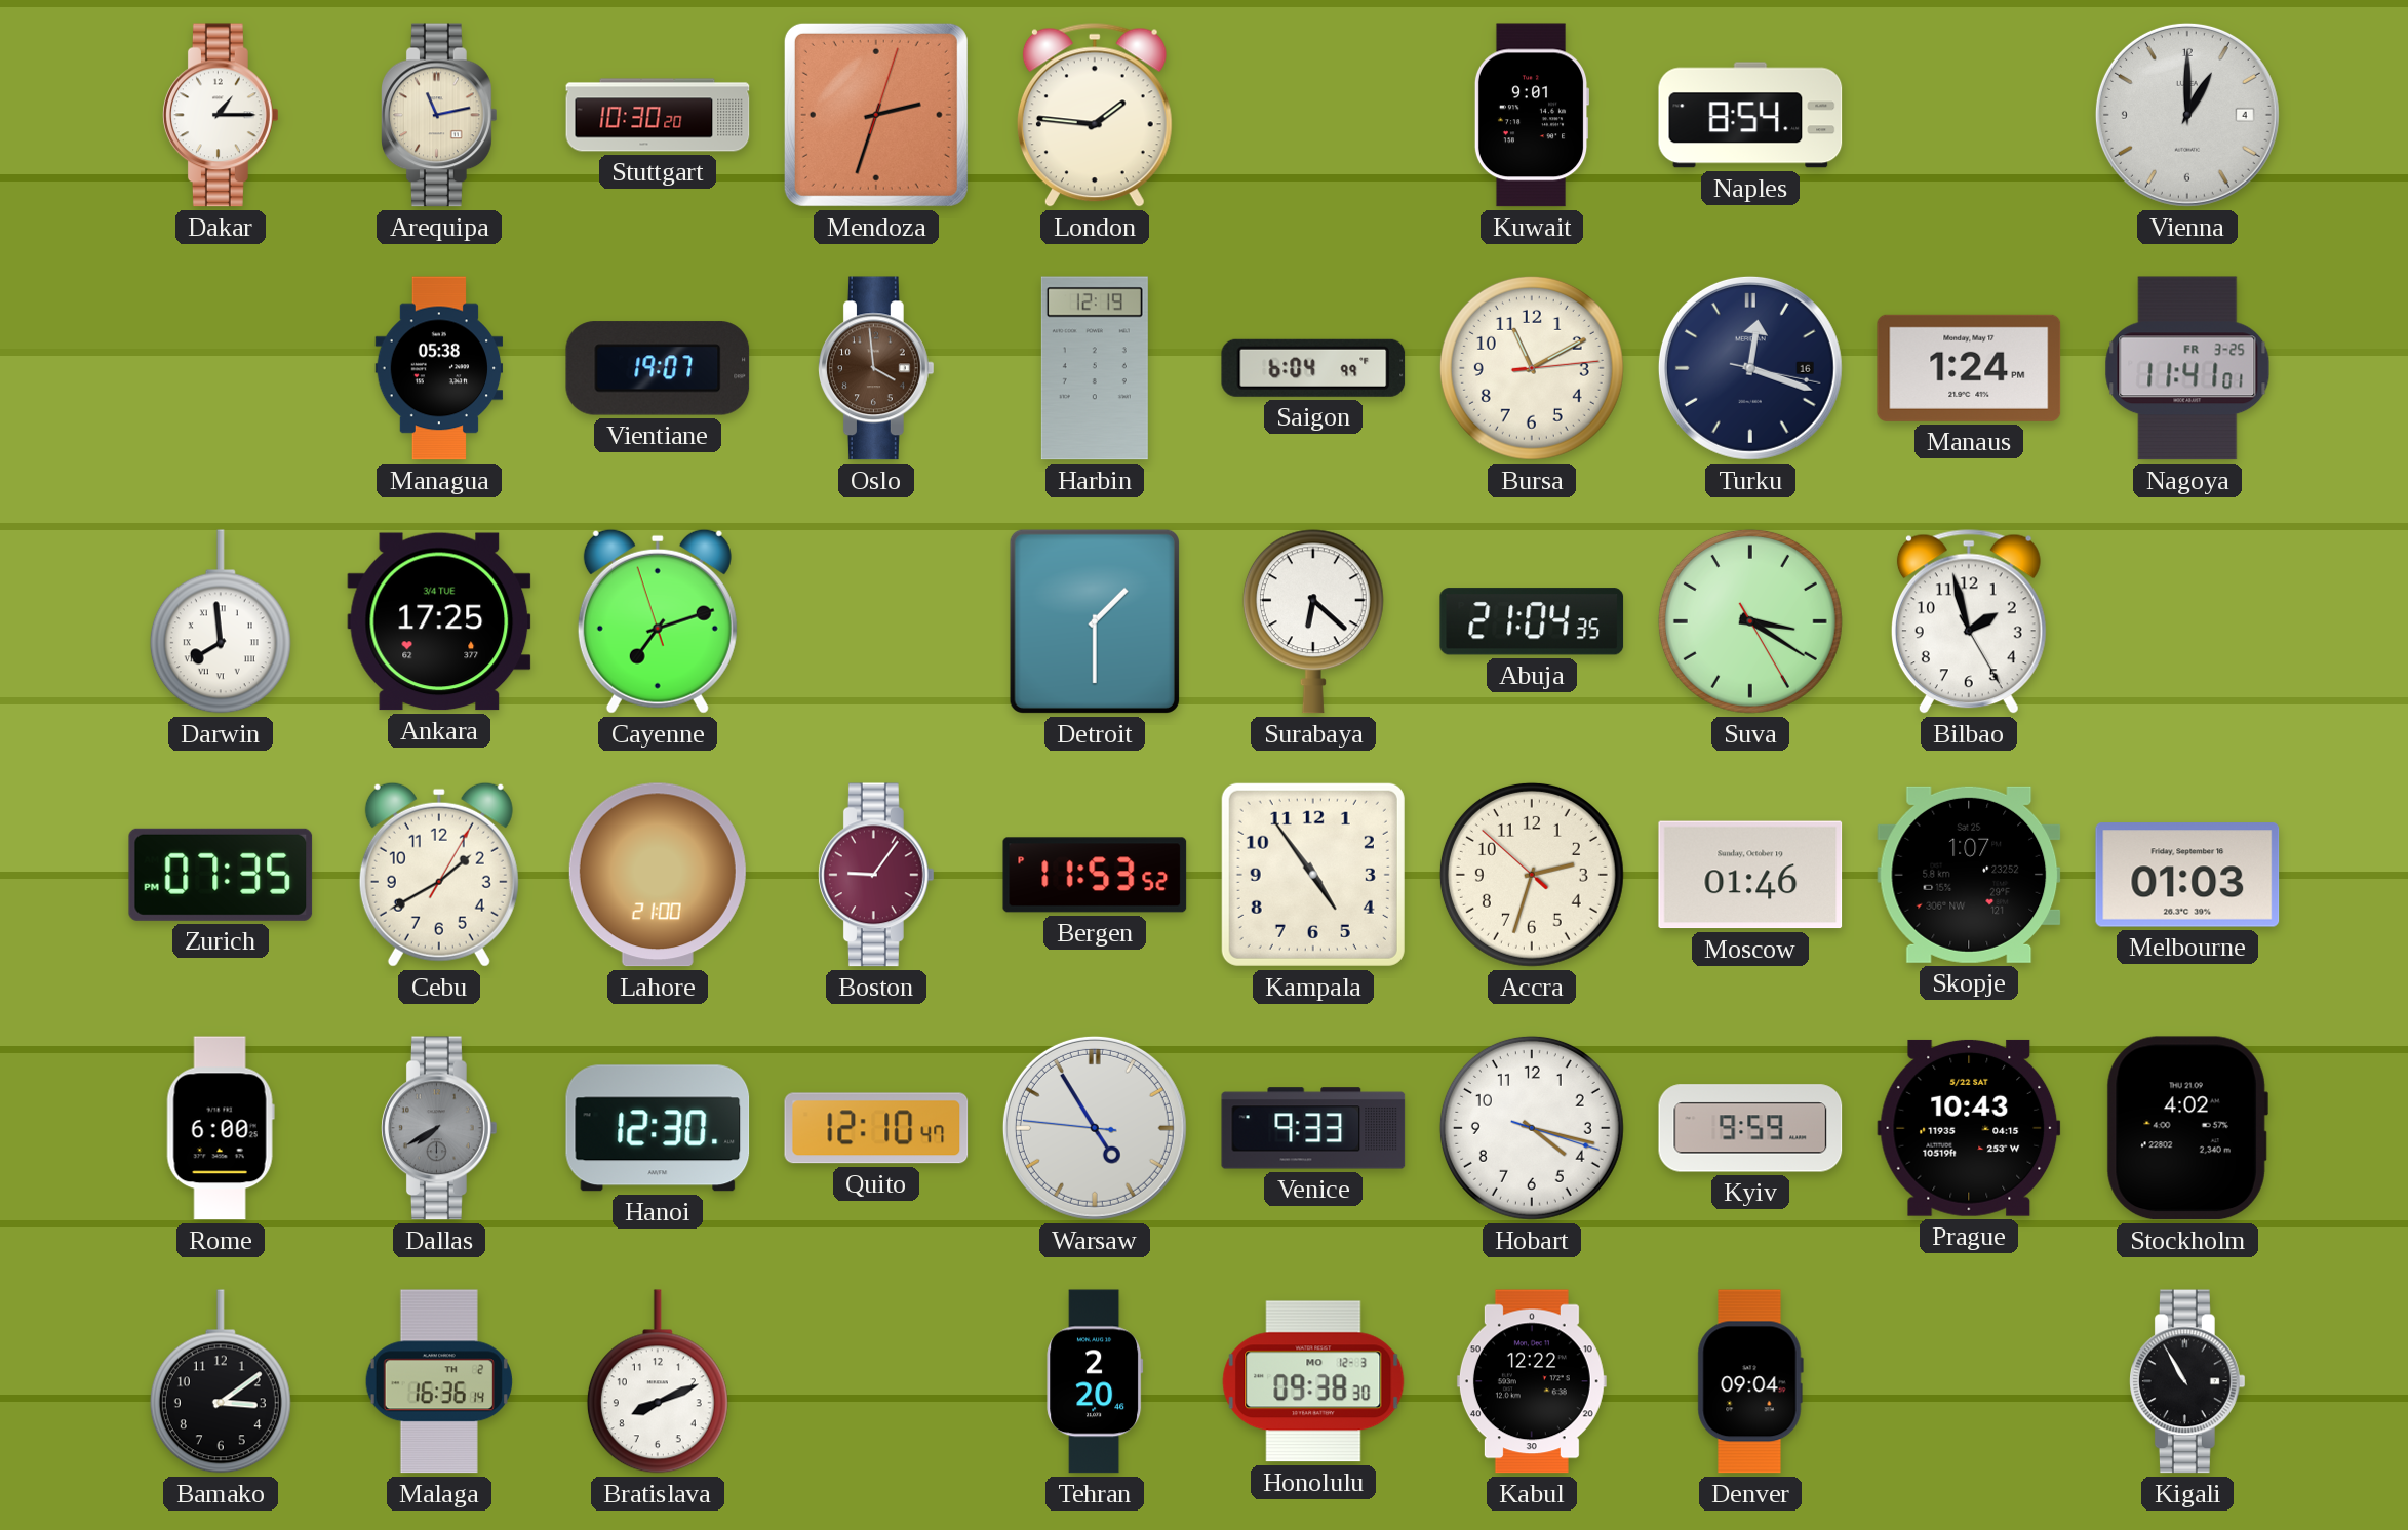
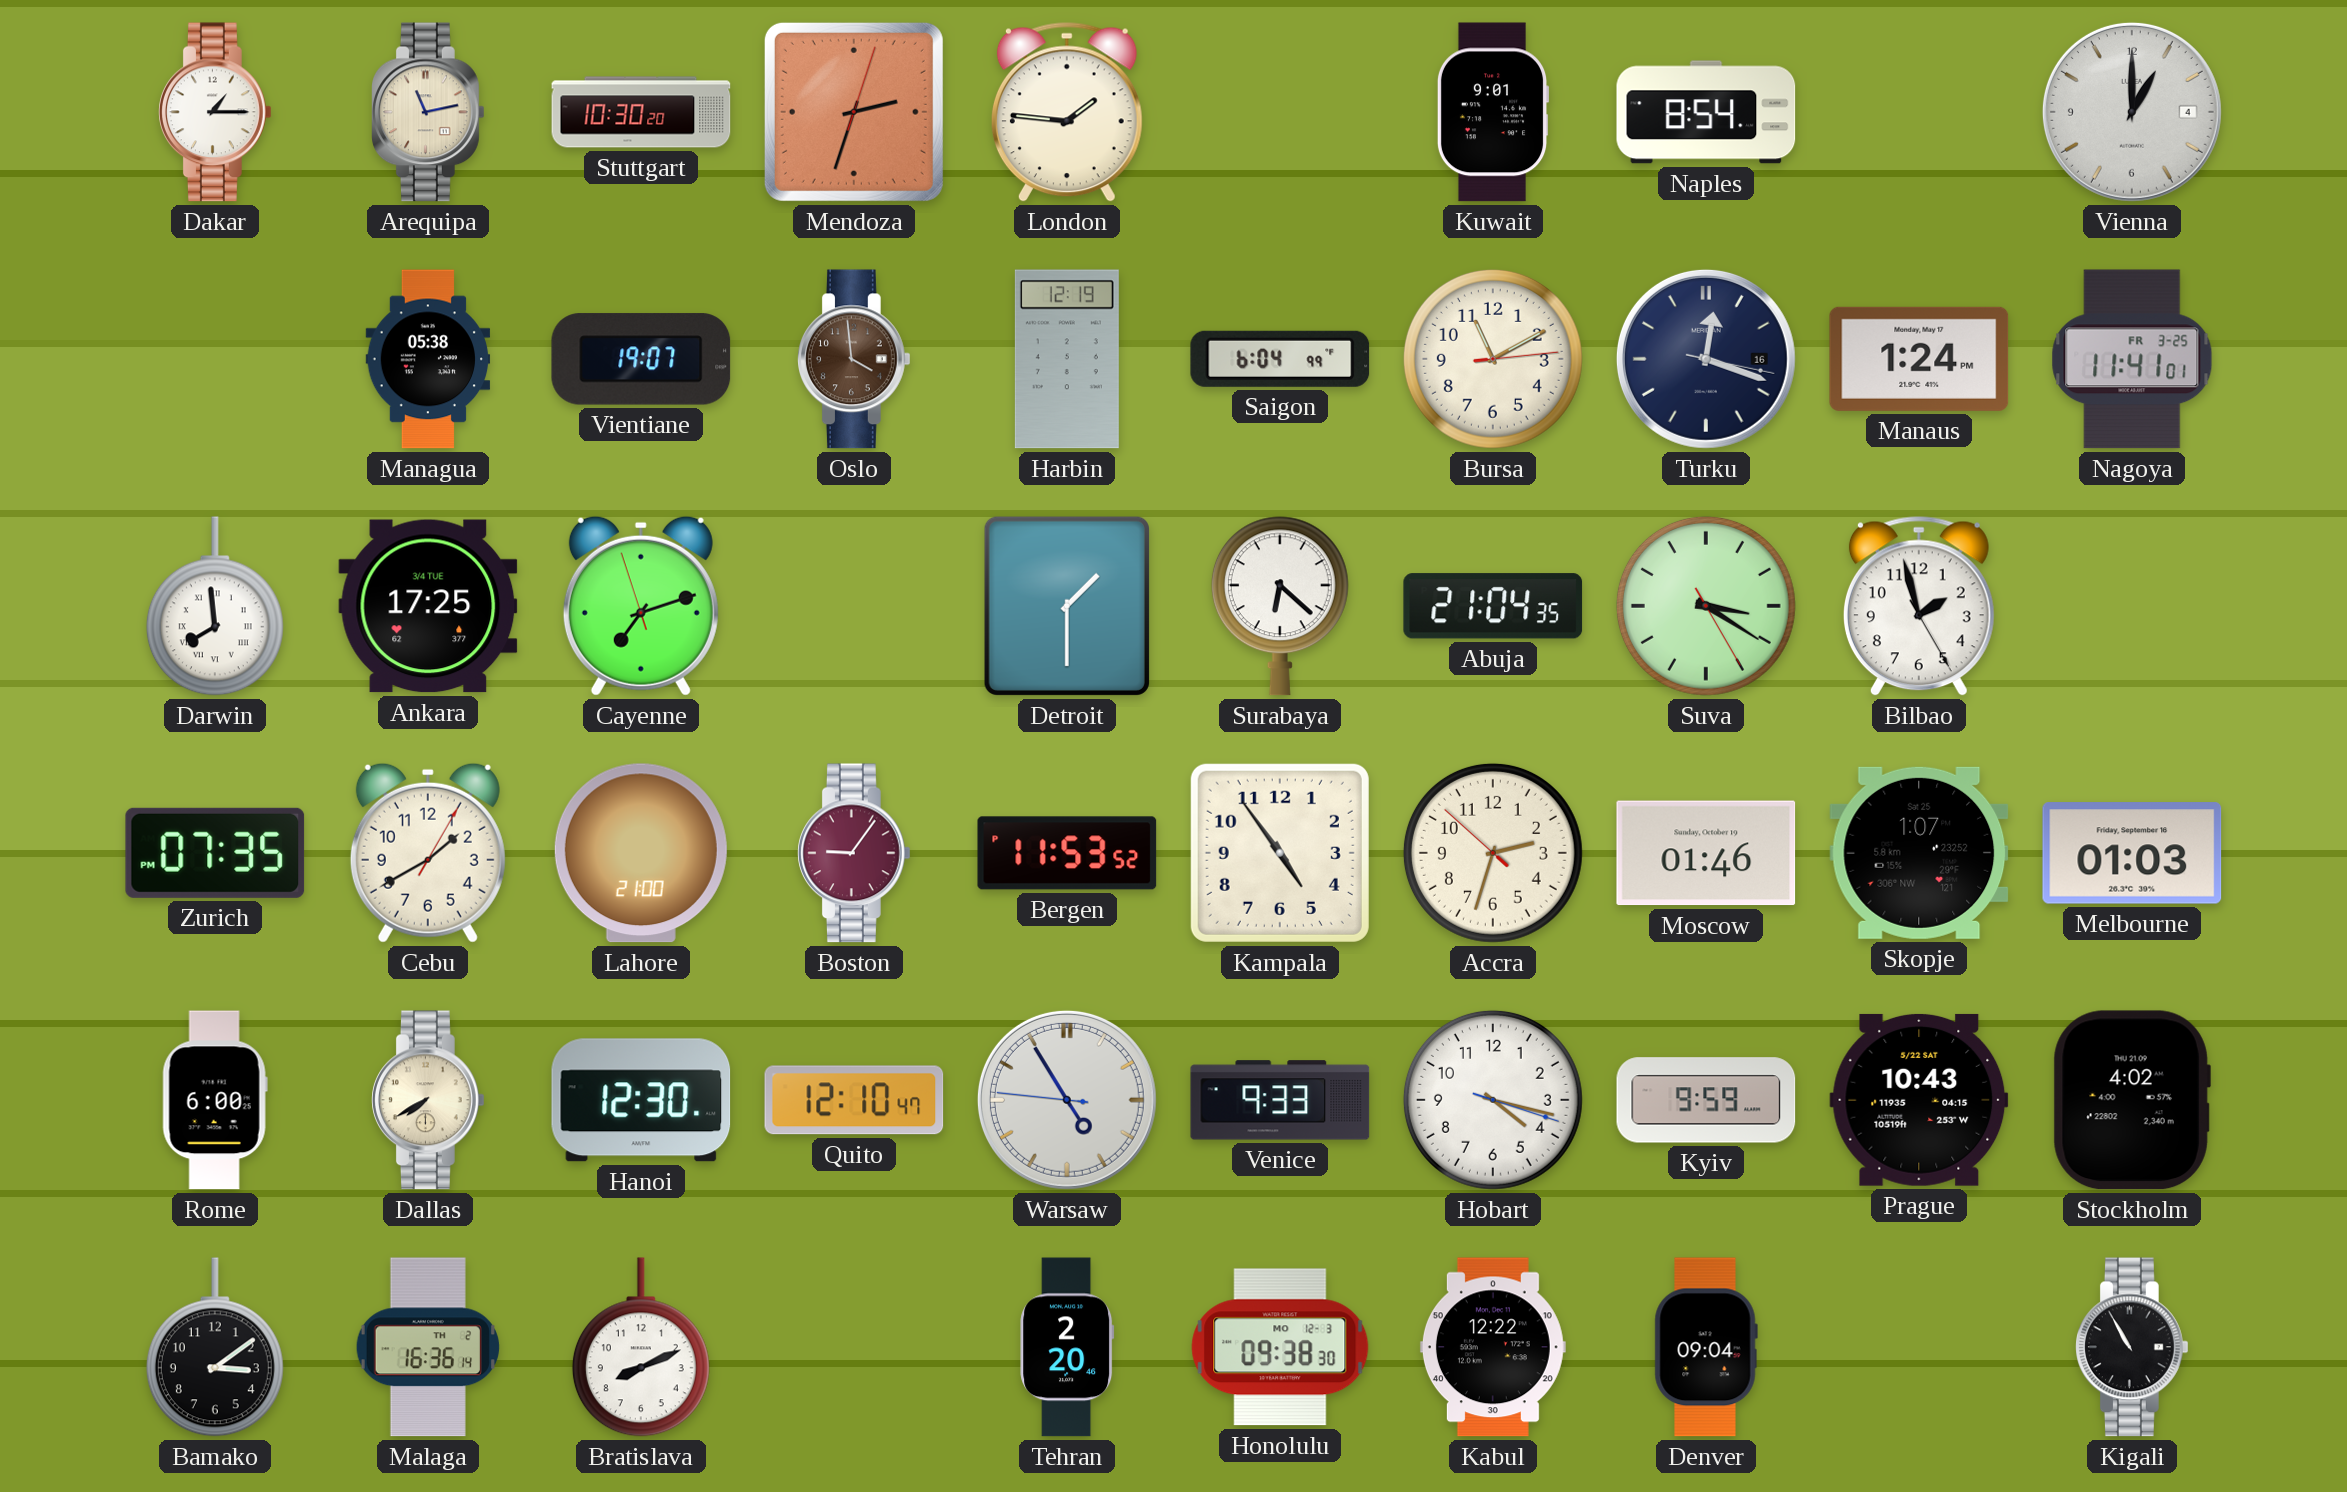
Dallas dial: grey -> cream (429, 1100)
